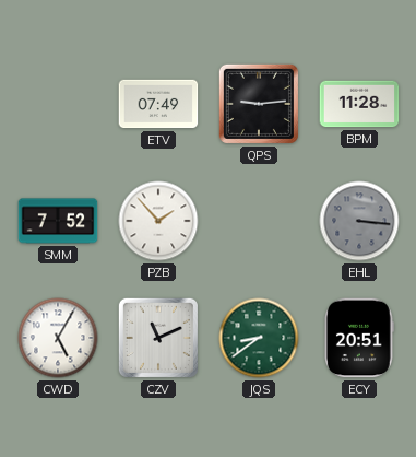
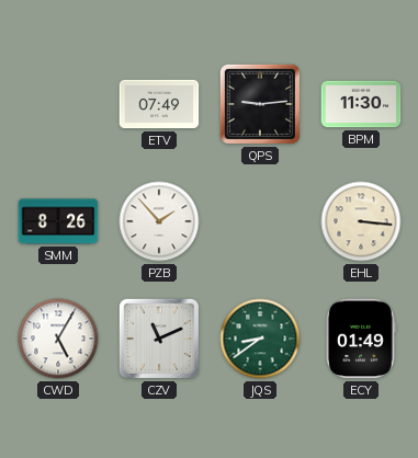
BPM: 11:28 -> 11:30 (361, 104)
SMM: 7:52 -> 8:26 (58, 221)
EHL dial: grey -> cream (361, 221)
ECY: 20:51 -> 01:49 (362, 339)
